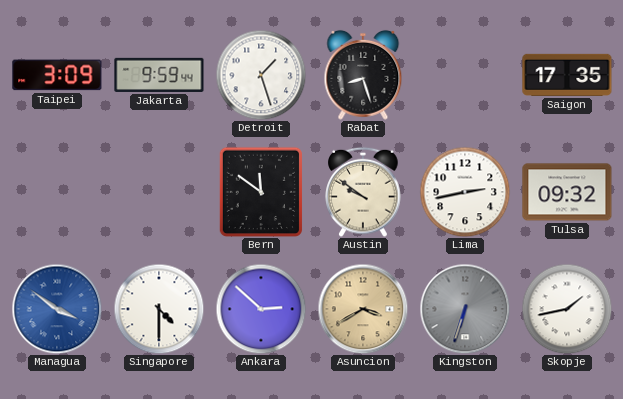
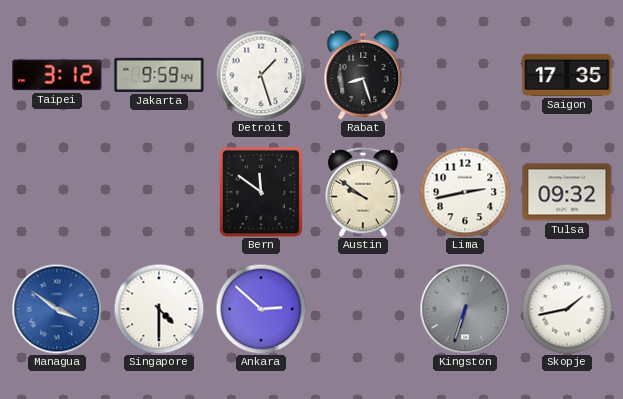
Taipei: 3:09 -> 3:12 (57, 75)
Asuncion: 3:40 -> none (363, 309)
